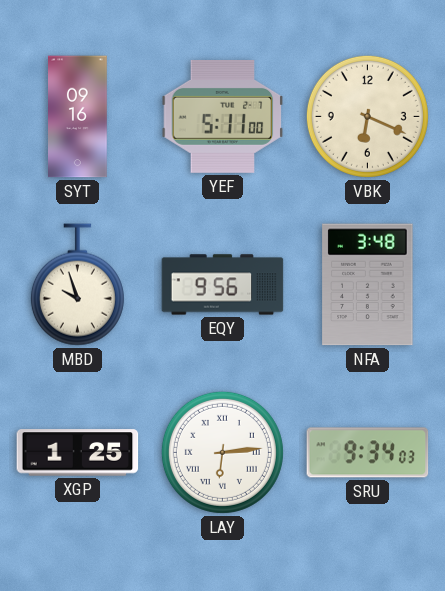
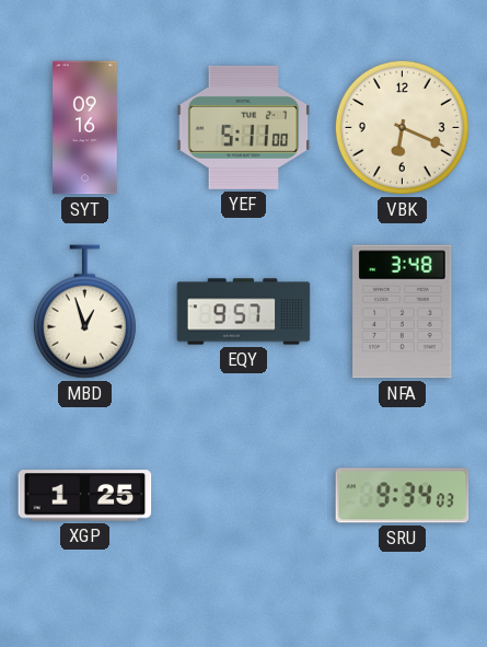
MBD: 9:57 -> 12:57 (84, 312)
EQY: 9:56 -> 9:57 (244, 312)
LAY: 6:14 -> none (222, 452)
